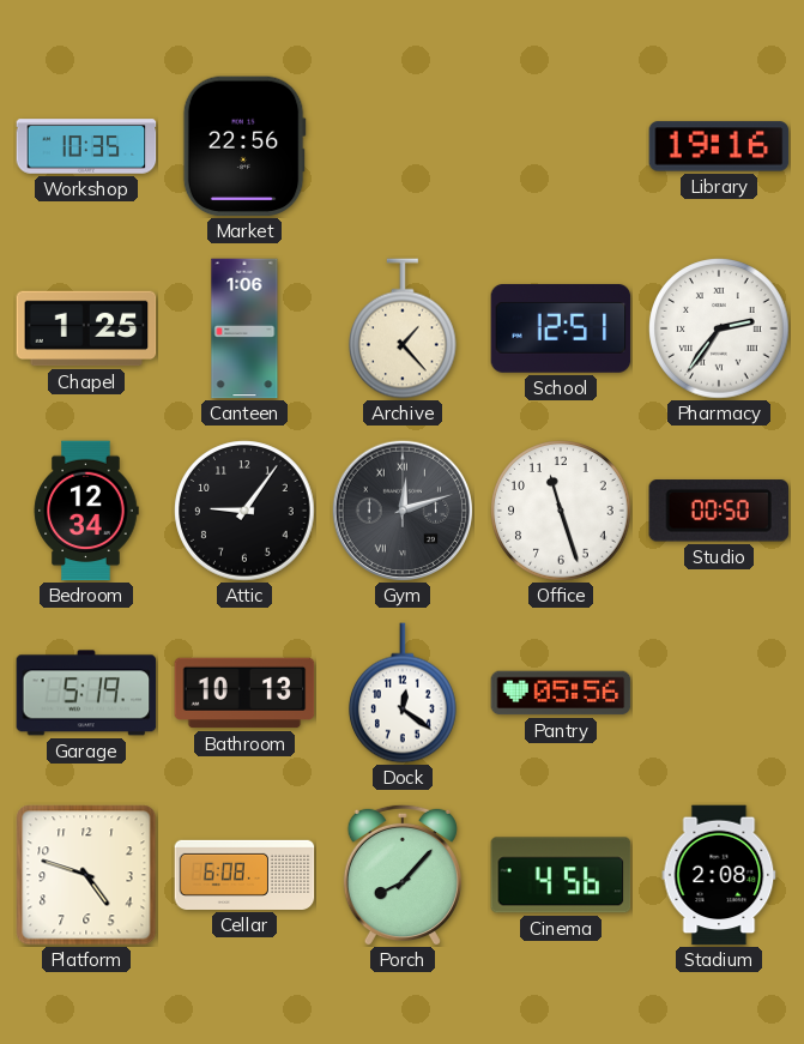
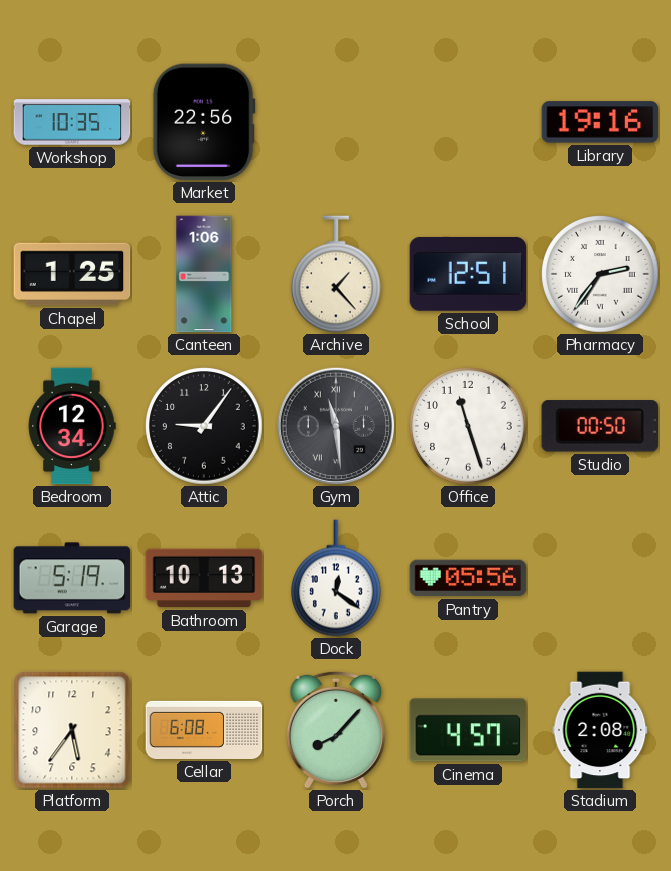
Gym: 12:12 -> 11:29 (335, 425)
Platform: 4:48 -> 5:36 (72, 730)
Cinema: 4:56 -> 4:57 (468, 730)
